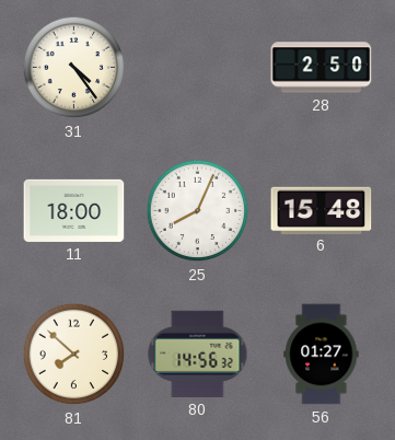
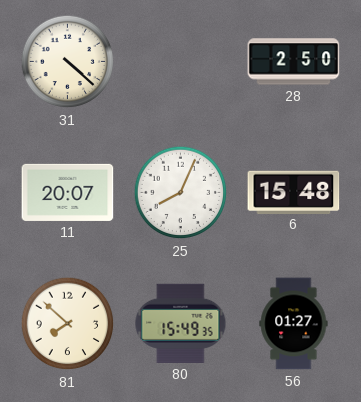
31: 4:24 -> 4:22 (68, 62)
11: 18:00 -> 20:07 (68, 192)
80: 14:56 -> 15:49 (181, 323)
